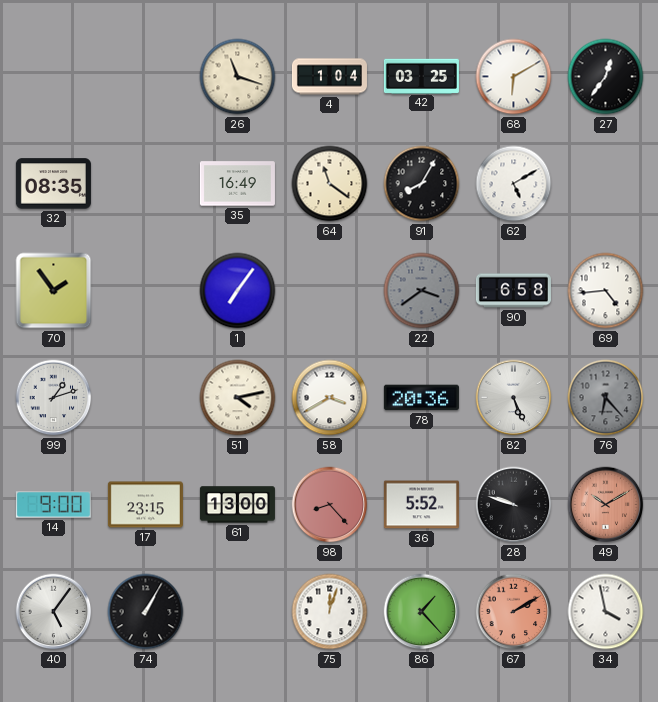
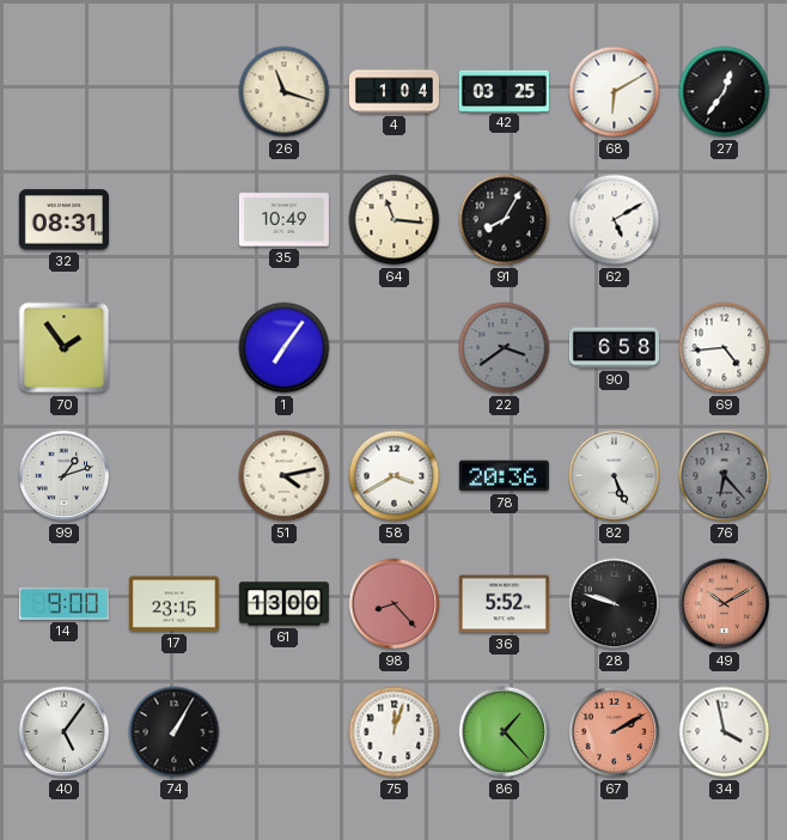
32: 08:35 -> 08:31 (63, 220)
35: 16:49 -> 10:49 (283, 220)
64: 11:21 -> 11:16 (395, 220)
